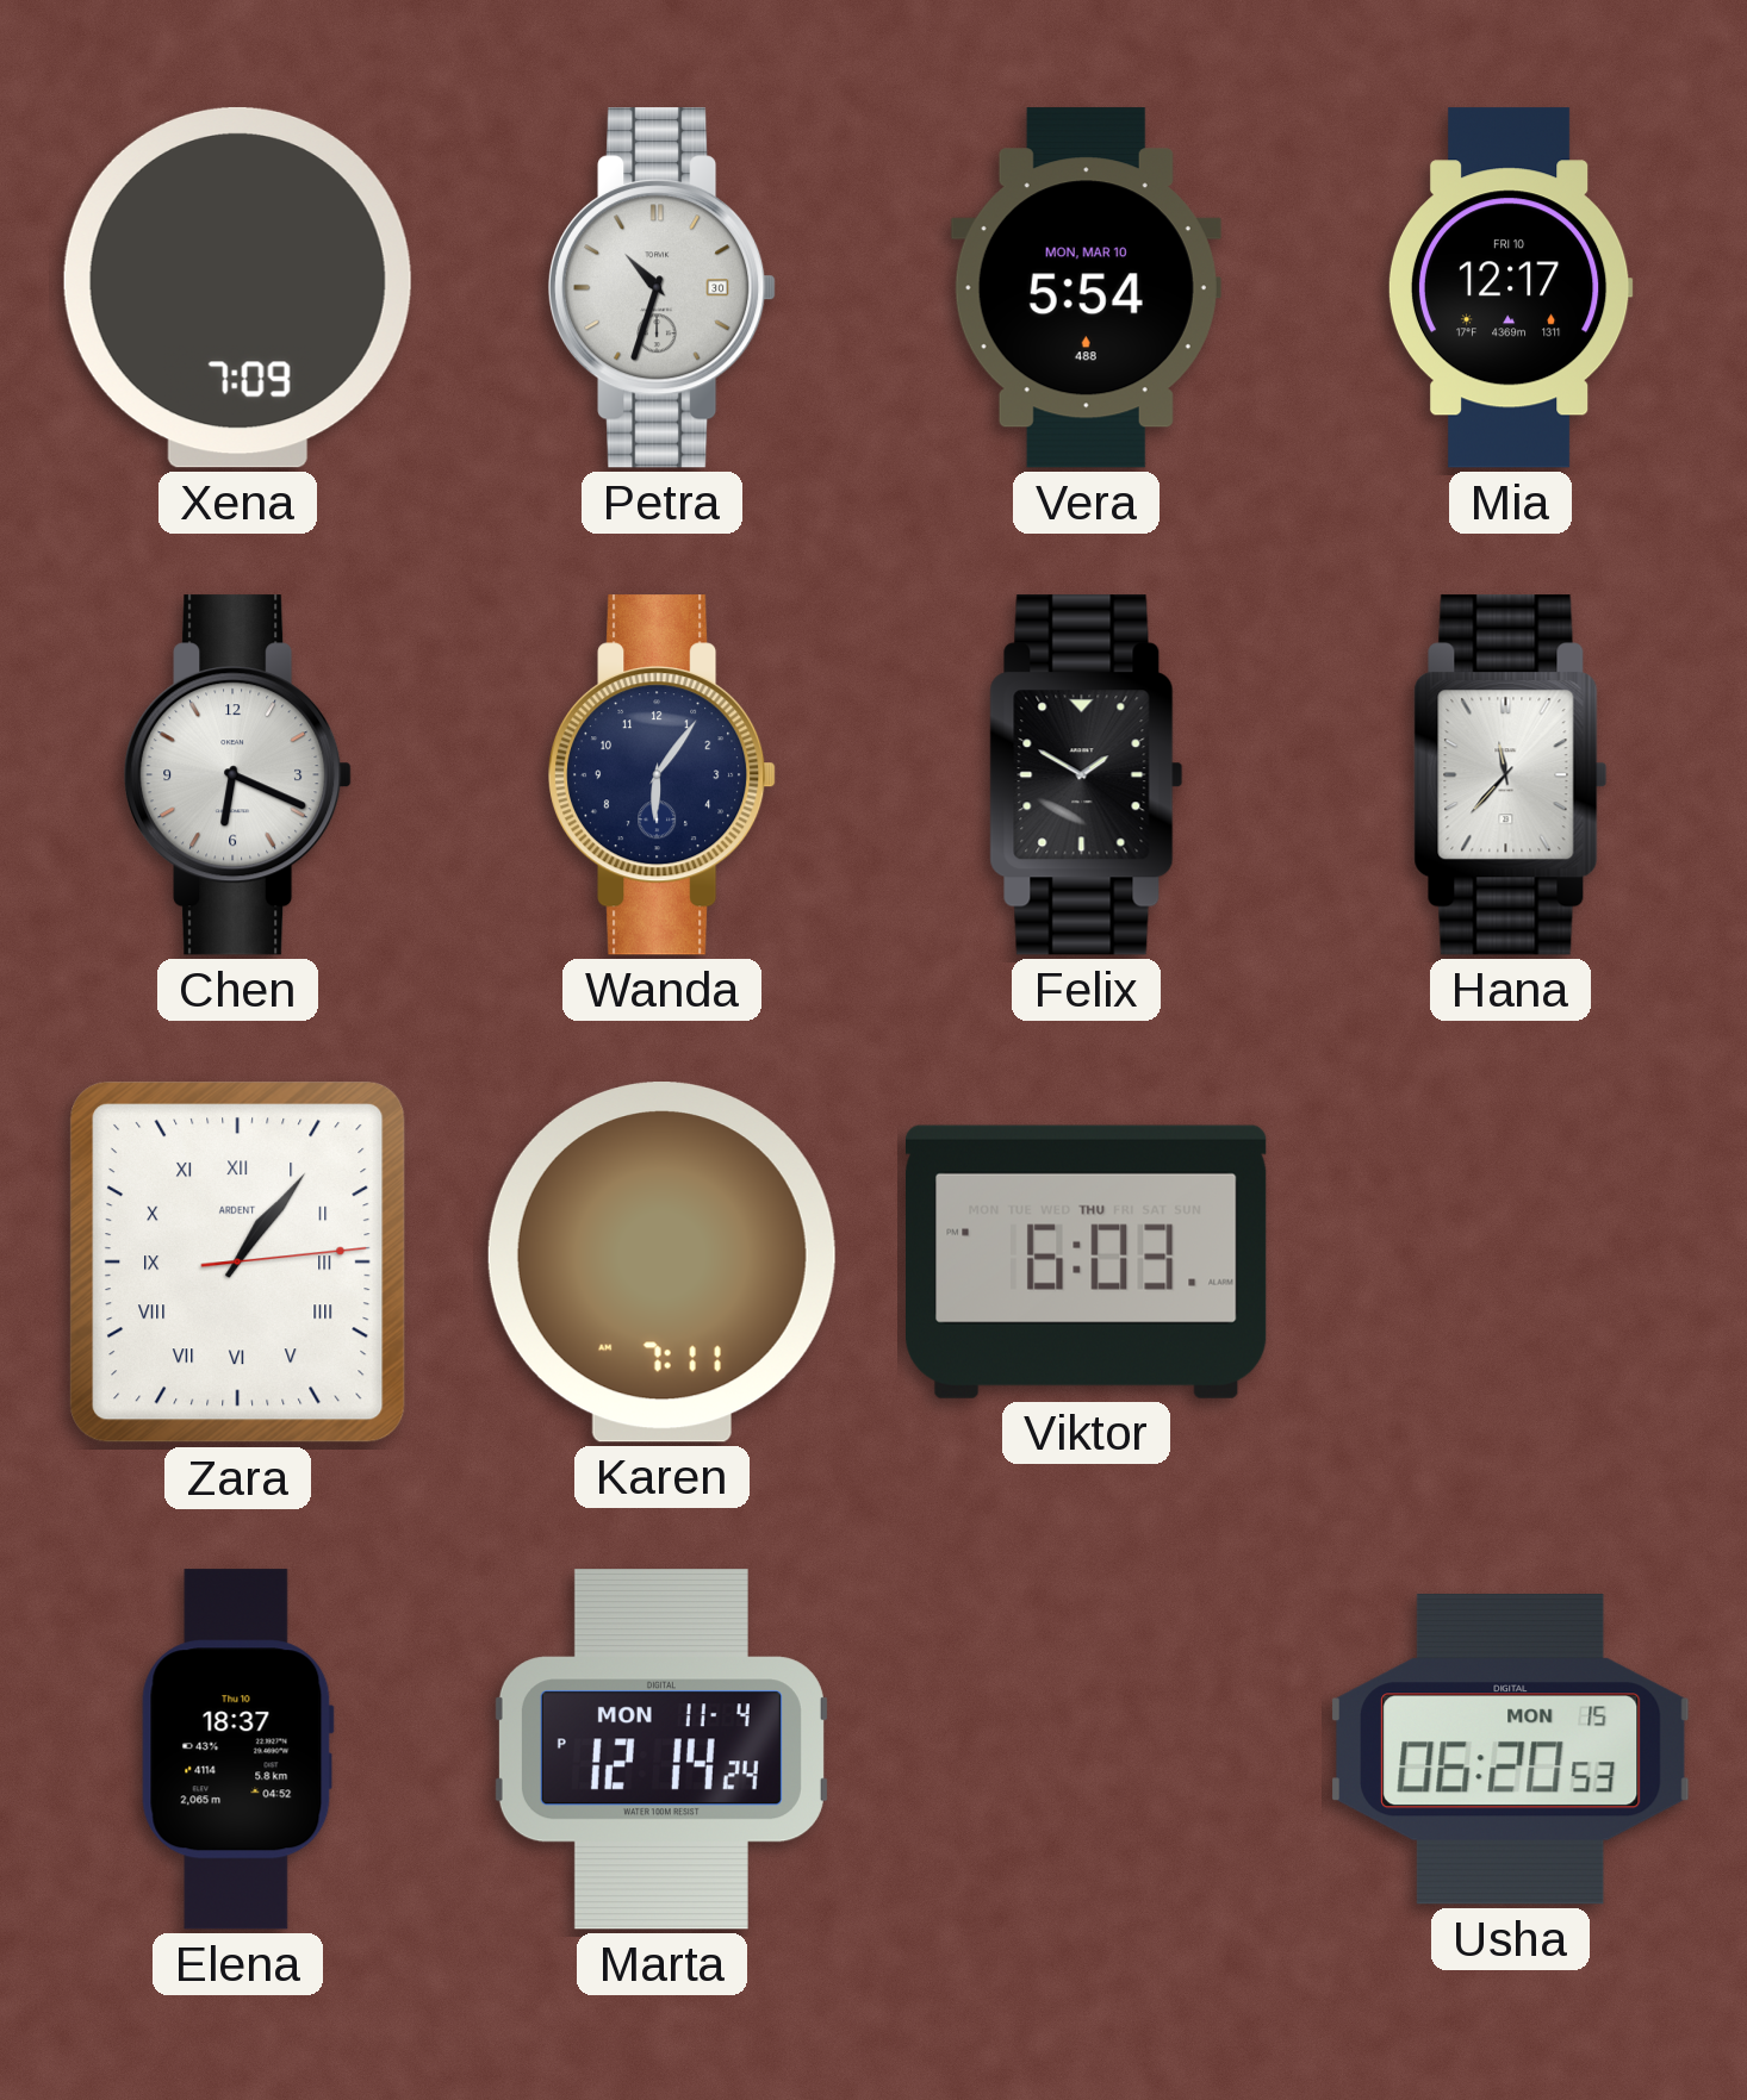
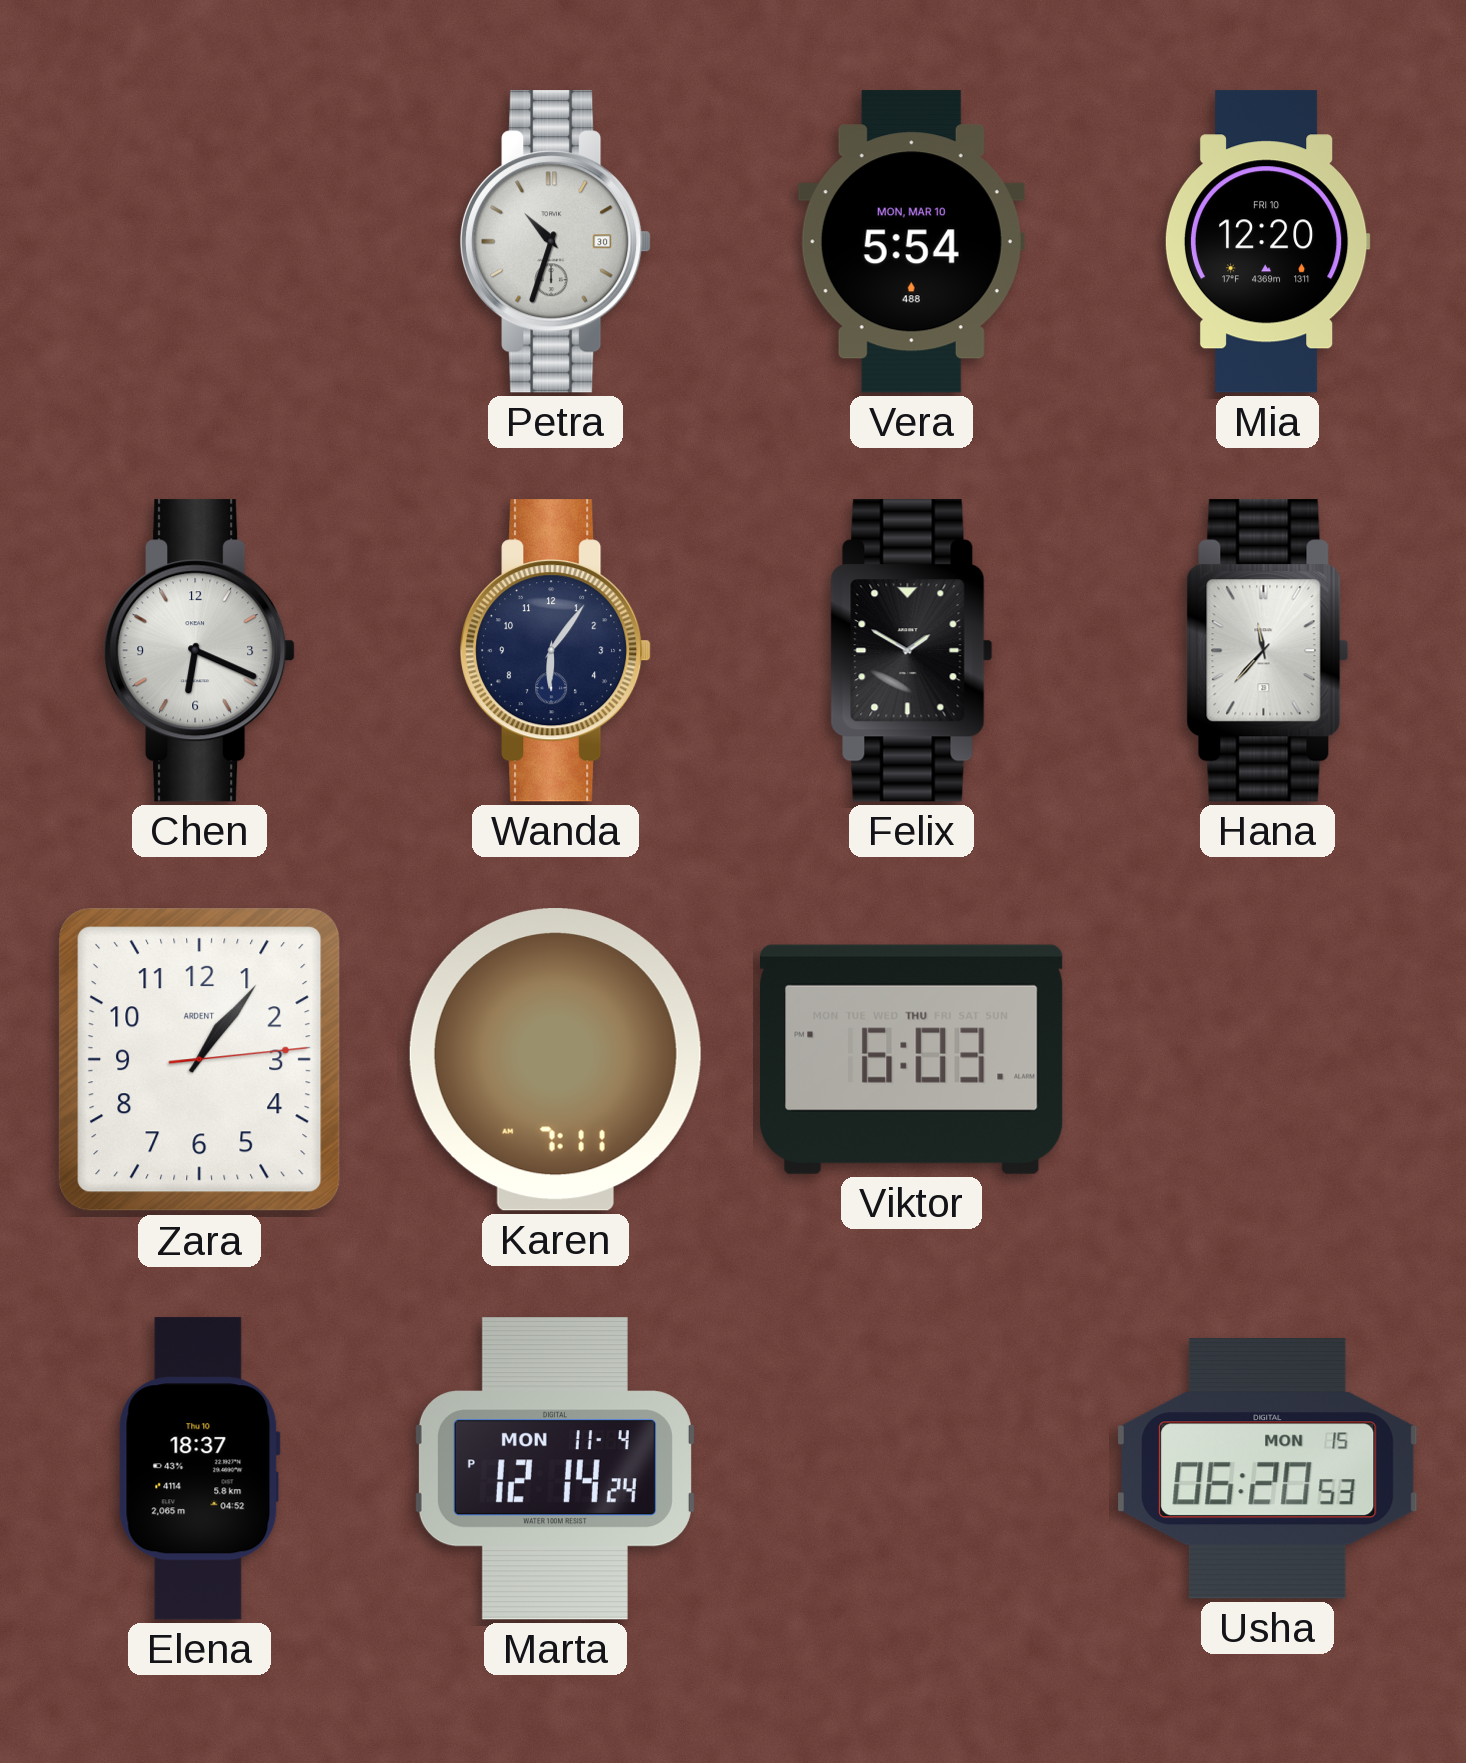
Xena: 7:09 -> none (237, 287)
Mia: 12:17 -> 12:20 (1267, 242)
Zara numerals: Roman -> Arabic (200, 1060)
